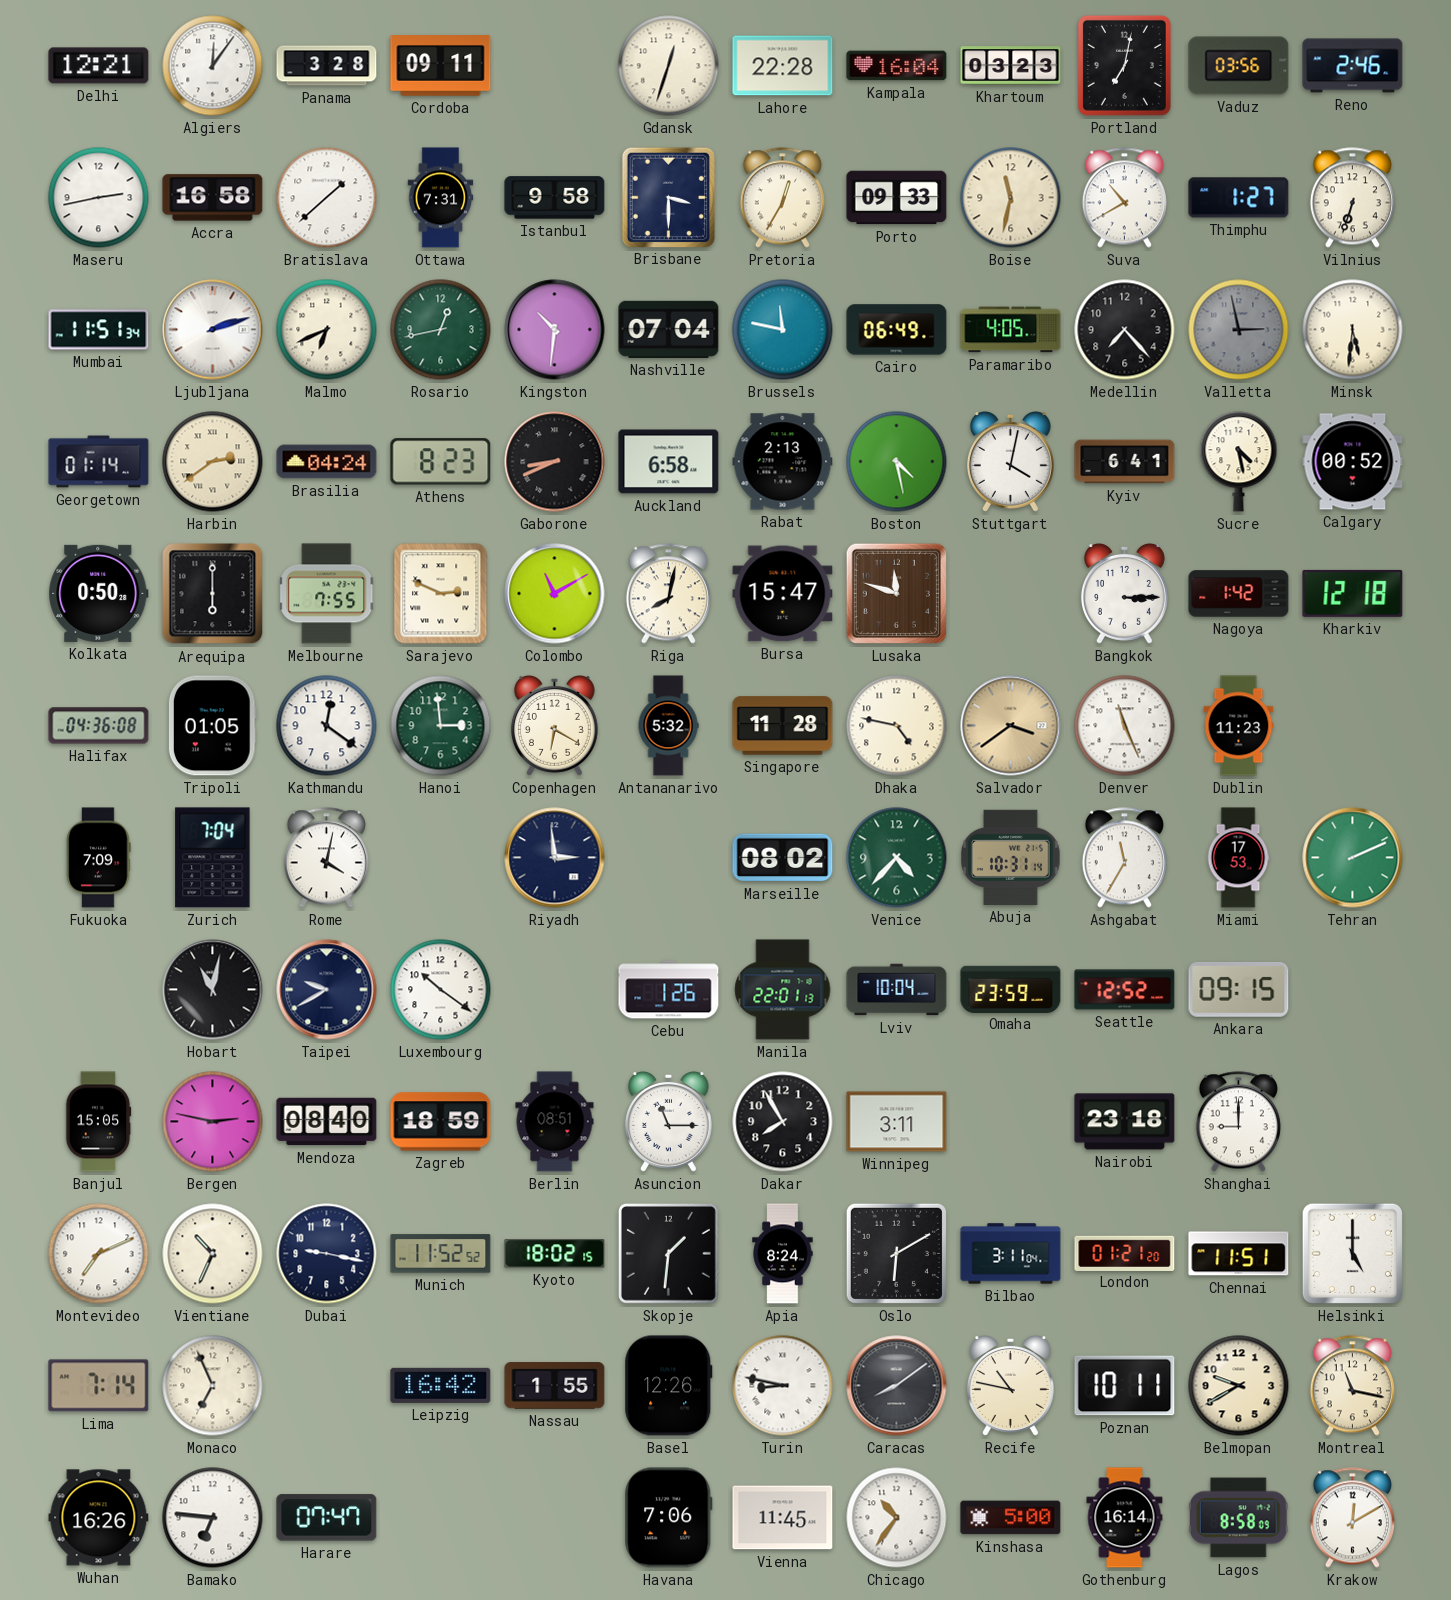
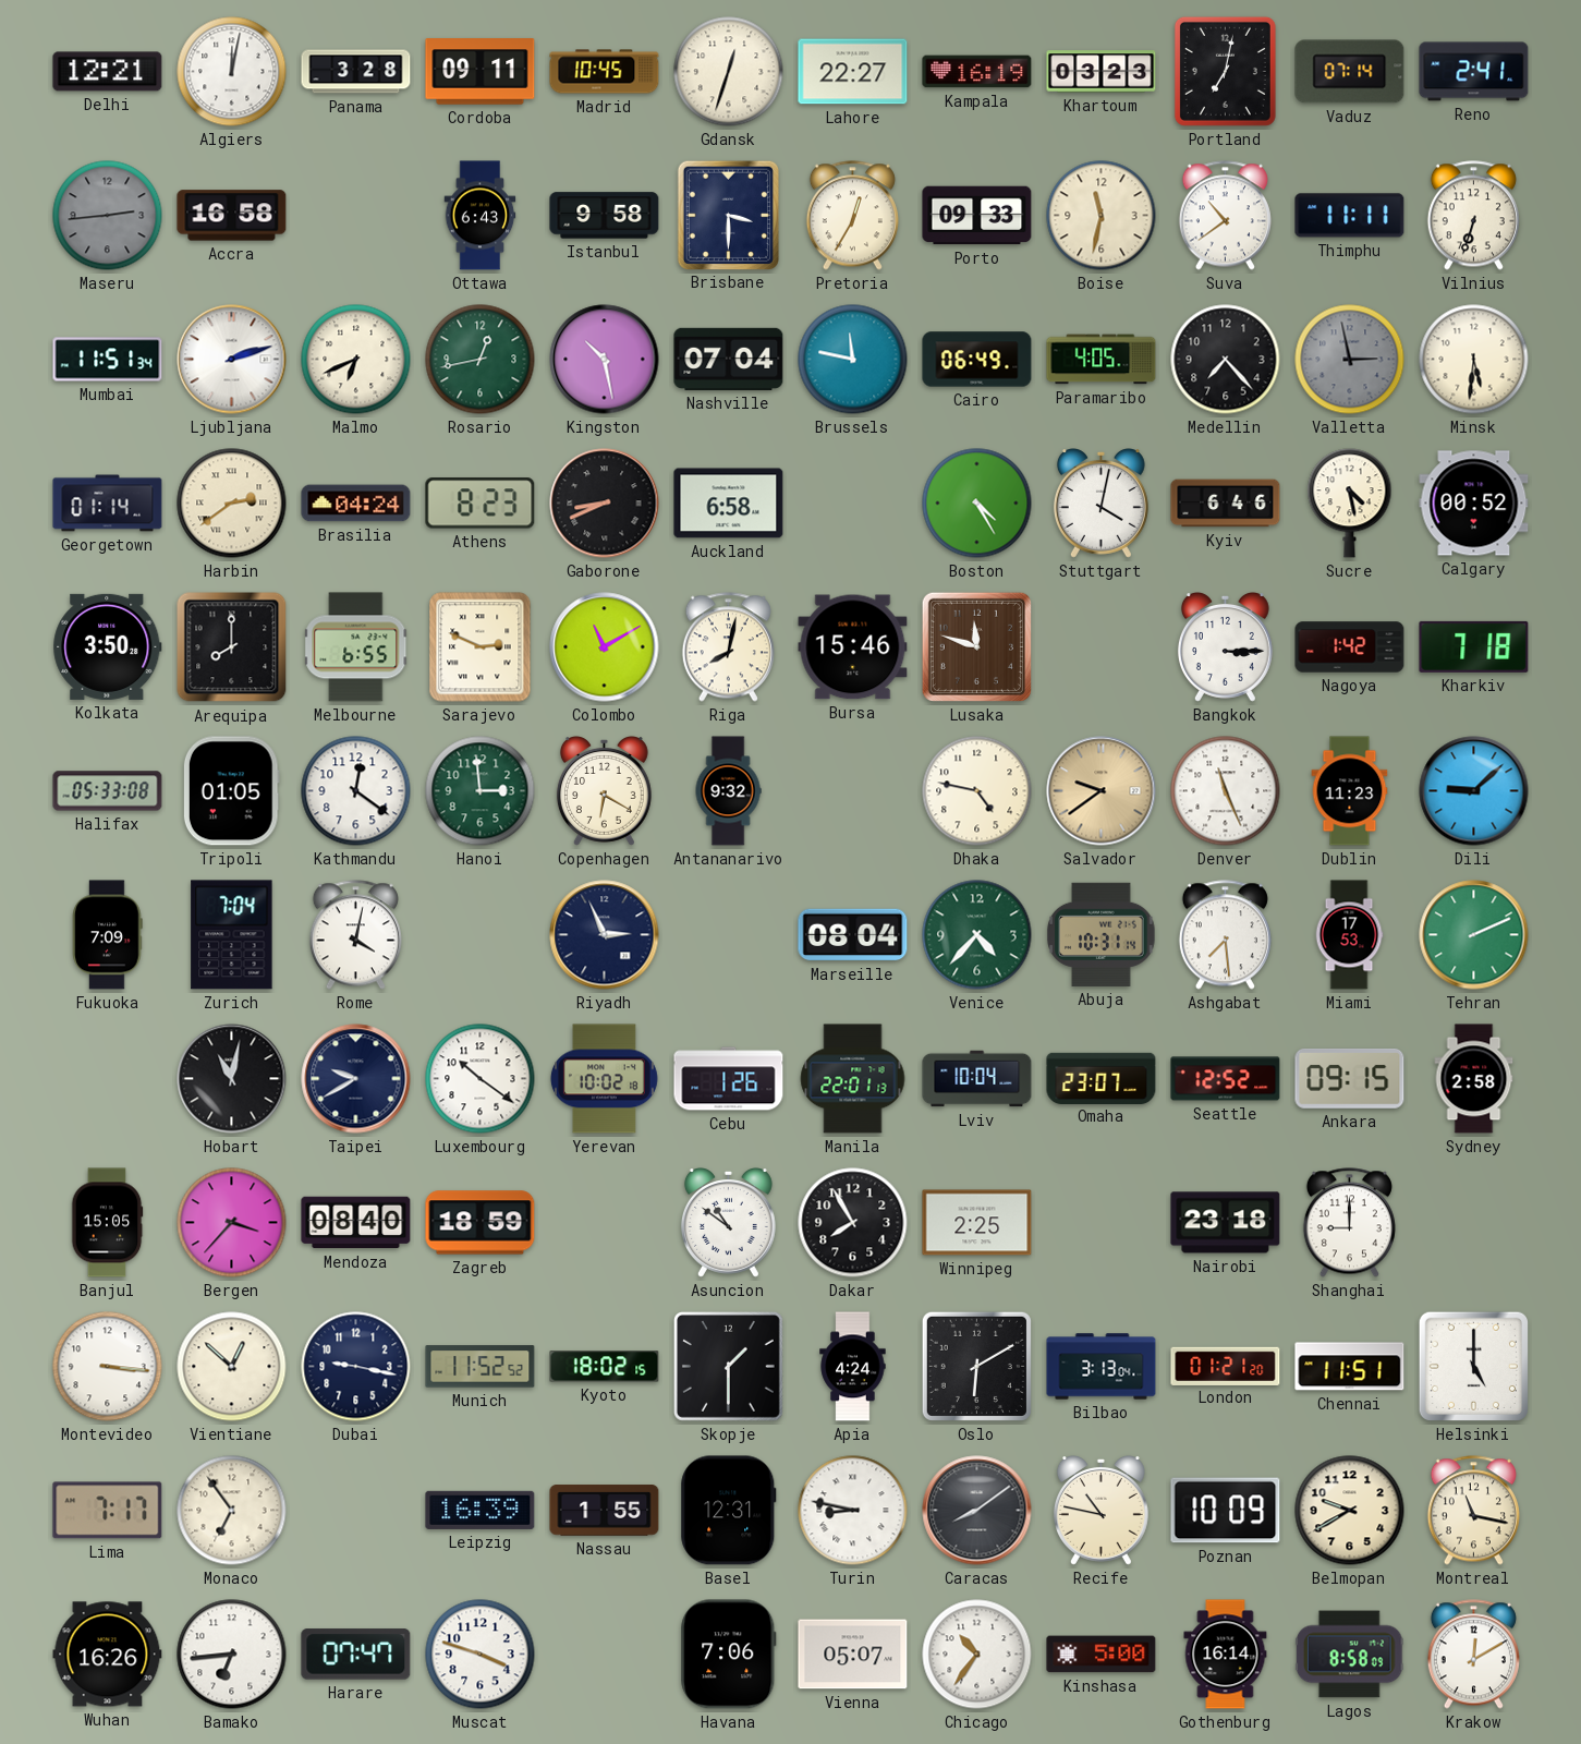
Algiers: 12:06 -> 12:02 (232, 72)
Madrid: none -> 10:45 (605, 72)
Lahore: 22:28 -> 22:27 (853, 72)
Kampala: 16:04 -> 16:19 (977, 72)
Vaduz: 03:56 -> 07:14 (1350, 72)
Reno: 2:46 -> 2:41 (1474, 72)
Maseru: 2:43 -> 2:44 (108, 216)
Maseru dial: white -> grey (108, 216)
Bratislava: 1:38 -> none (327, 198)
Ottawa: 7:31 -> 6:43 (481, 216)
Suva: 10:40 -> 10:39 (1225, 216)
Thimphu: 1:27 -> 11:11 (1350, 216)
Kingston: 10:31 -> 10:28 (605, 360)
Rabat: 2:13 -> none (783, 462)
Boston: 4:28 -> 4:25 (977, 504)
Kyiv: 6:41 -> 6:46 (1226, 504)
Kolkata: 0:50 -> 3:50 (108, 646)
Arequipa: 6:00 -> 8:00 (232, 647)
Melbourne: 7:55 -> 6:55 (356, 647)
Bursa: 15:47 -> 15:46 (853, 647)
Kharkiv: 12:18 -> 7:18 (1474, 646)
Halifax: 04:36 -> 05:33 (108, 791)
Antananarivo: 5:32 -> 9:32 (728, 791)
Singapore: 11:28 -> none (783, 726)
Salvador: 3:39 -> 9:39 (1102, 791)
Dili: none -> 9:08 (1474, 791)
Riyadh: 2:59 -> 2:56 (605, 935)
Marseille: 08:02 -> 08:04 (853, 935)
Ashgabat: 11:35 -> 7:29 (1225, 935)
Yerevan: none -> 10:02 (604, 1079)
Omaha: 23:59 -> 23:07 (1102, 1078)
Sydney: none -> 2:58 (1474, 1079)
Bergen: 2:47 -> 3:37 (232, 1223)
Berlin: 08:51 -> none (555, 1122)
Asuncion: 11:15 -> 10:51 (728, 1223)
Winnipeg: 3:11 -> 2:25 (977, 1223)
Montevideo: 7:11 -> 3:16 (108, 1367)
Vientiane: 10:34 -> 12:52 (232, 1367)
Skopje: 1:31 -> 1:30 (728, 1366)
Apia: 8:24 -> 4:24 (853, 1367)
Bilbao: 3:11 -> 3:13 (1102, 1367)
Lima: 7:14 -> 7:17 (108, 1511)
Monaco: 6:56 -> 6:54 (232, 1511)
Leipzig: 16:42 -> 16:39 (481, 1510)
Basel: 12:26 -> 12:31 (729, 1511)
Poznan: 10:11 -> 10:09 (1226, 1511)
Bamako: 6:46 -> 6:44 (232, 1655)
Muscat: none -> 3:48 (481, 1655)
Vienna: 11:45 -> 05:07 (853, 1655)
